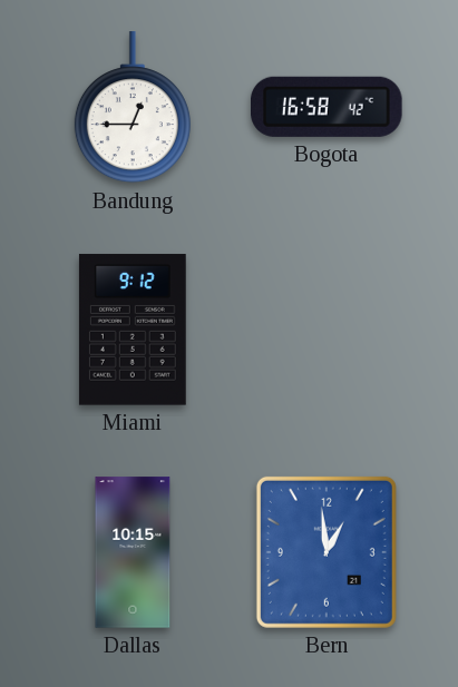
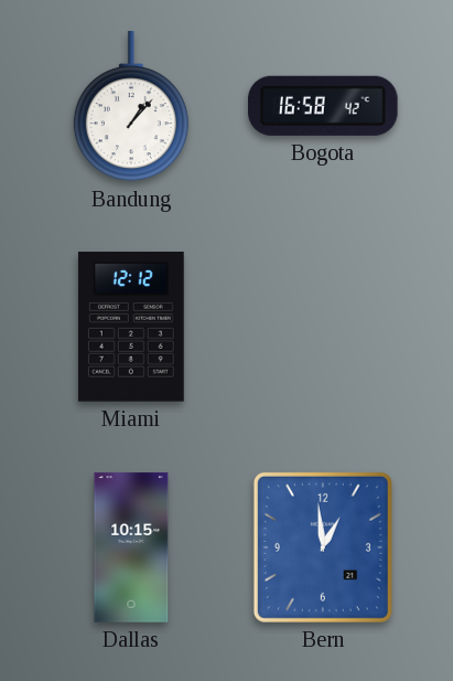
Bandung: 12:45 -> 1:07 (131, 107)
Miami: 9:12 -> 12:12 (131, 327)
